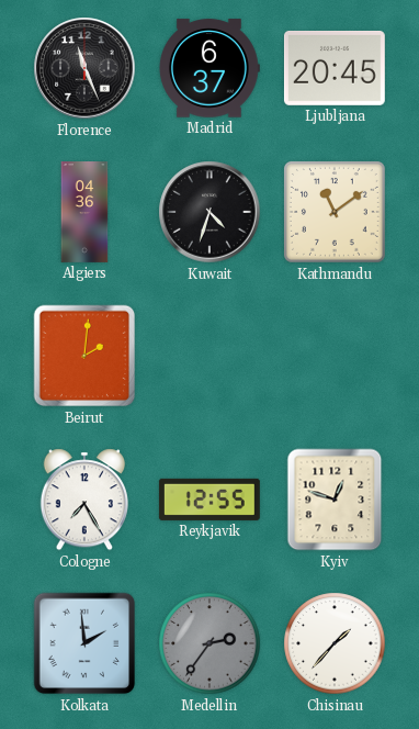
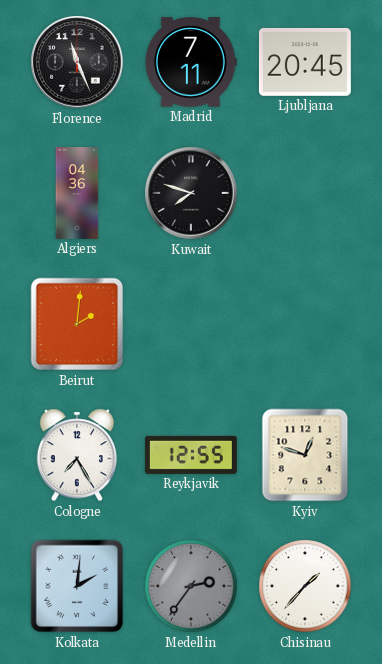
Madrid: 6:37 -> 7:11 (191, 62)
Kuwait: 4:33 -> 7:48 (191, 193)
Kathmandu: 11:09 -> none (335, 212)
Kolkata: 1:59 -> 2:01 (77, 586)
